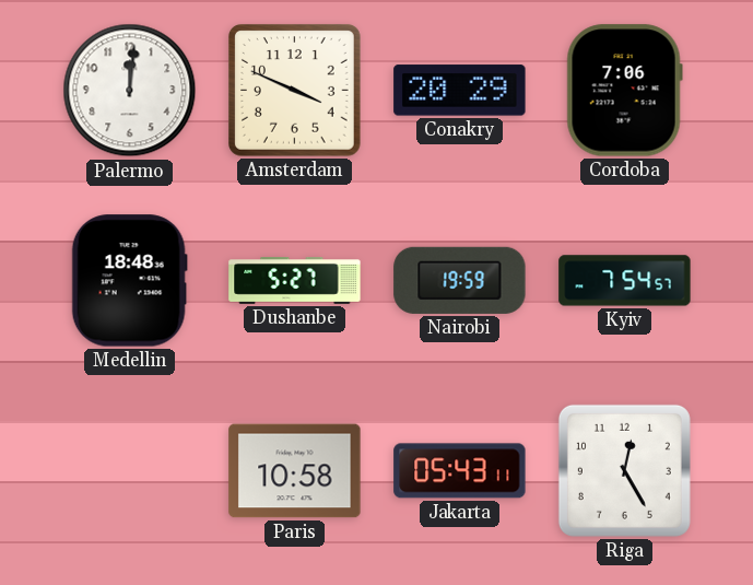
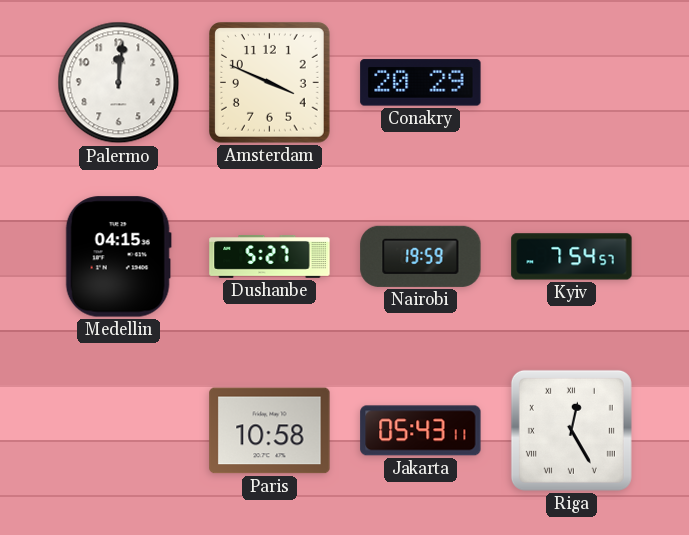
Cordoba: 7:06 -> none (624, 91)
Medellin: 18:48 -> 04:15 (118, 257)
Riga numerals: Arabic -> Roman (571, 430)
